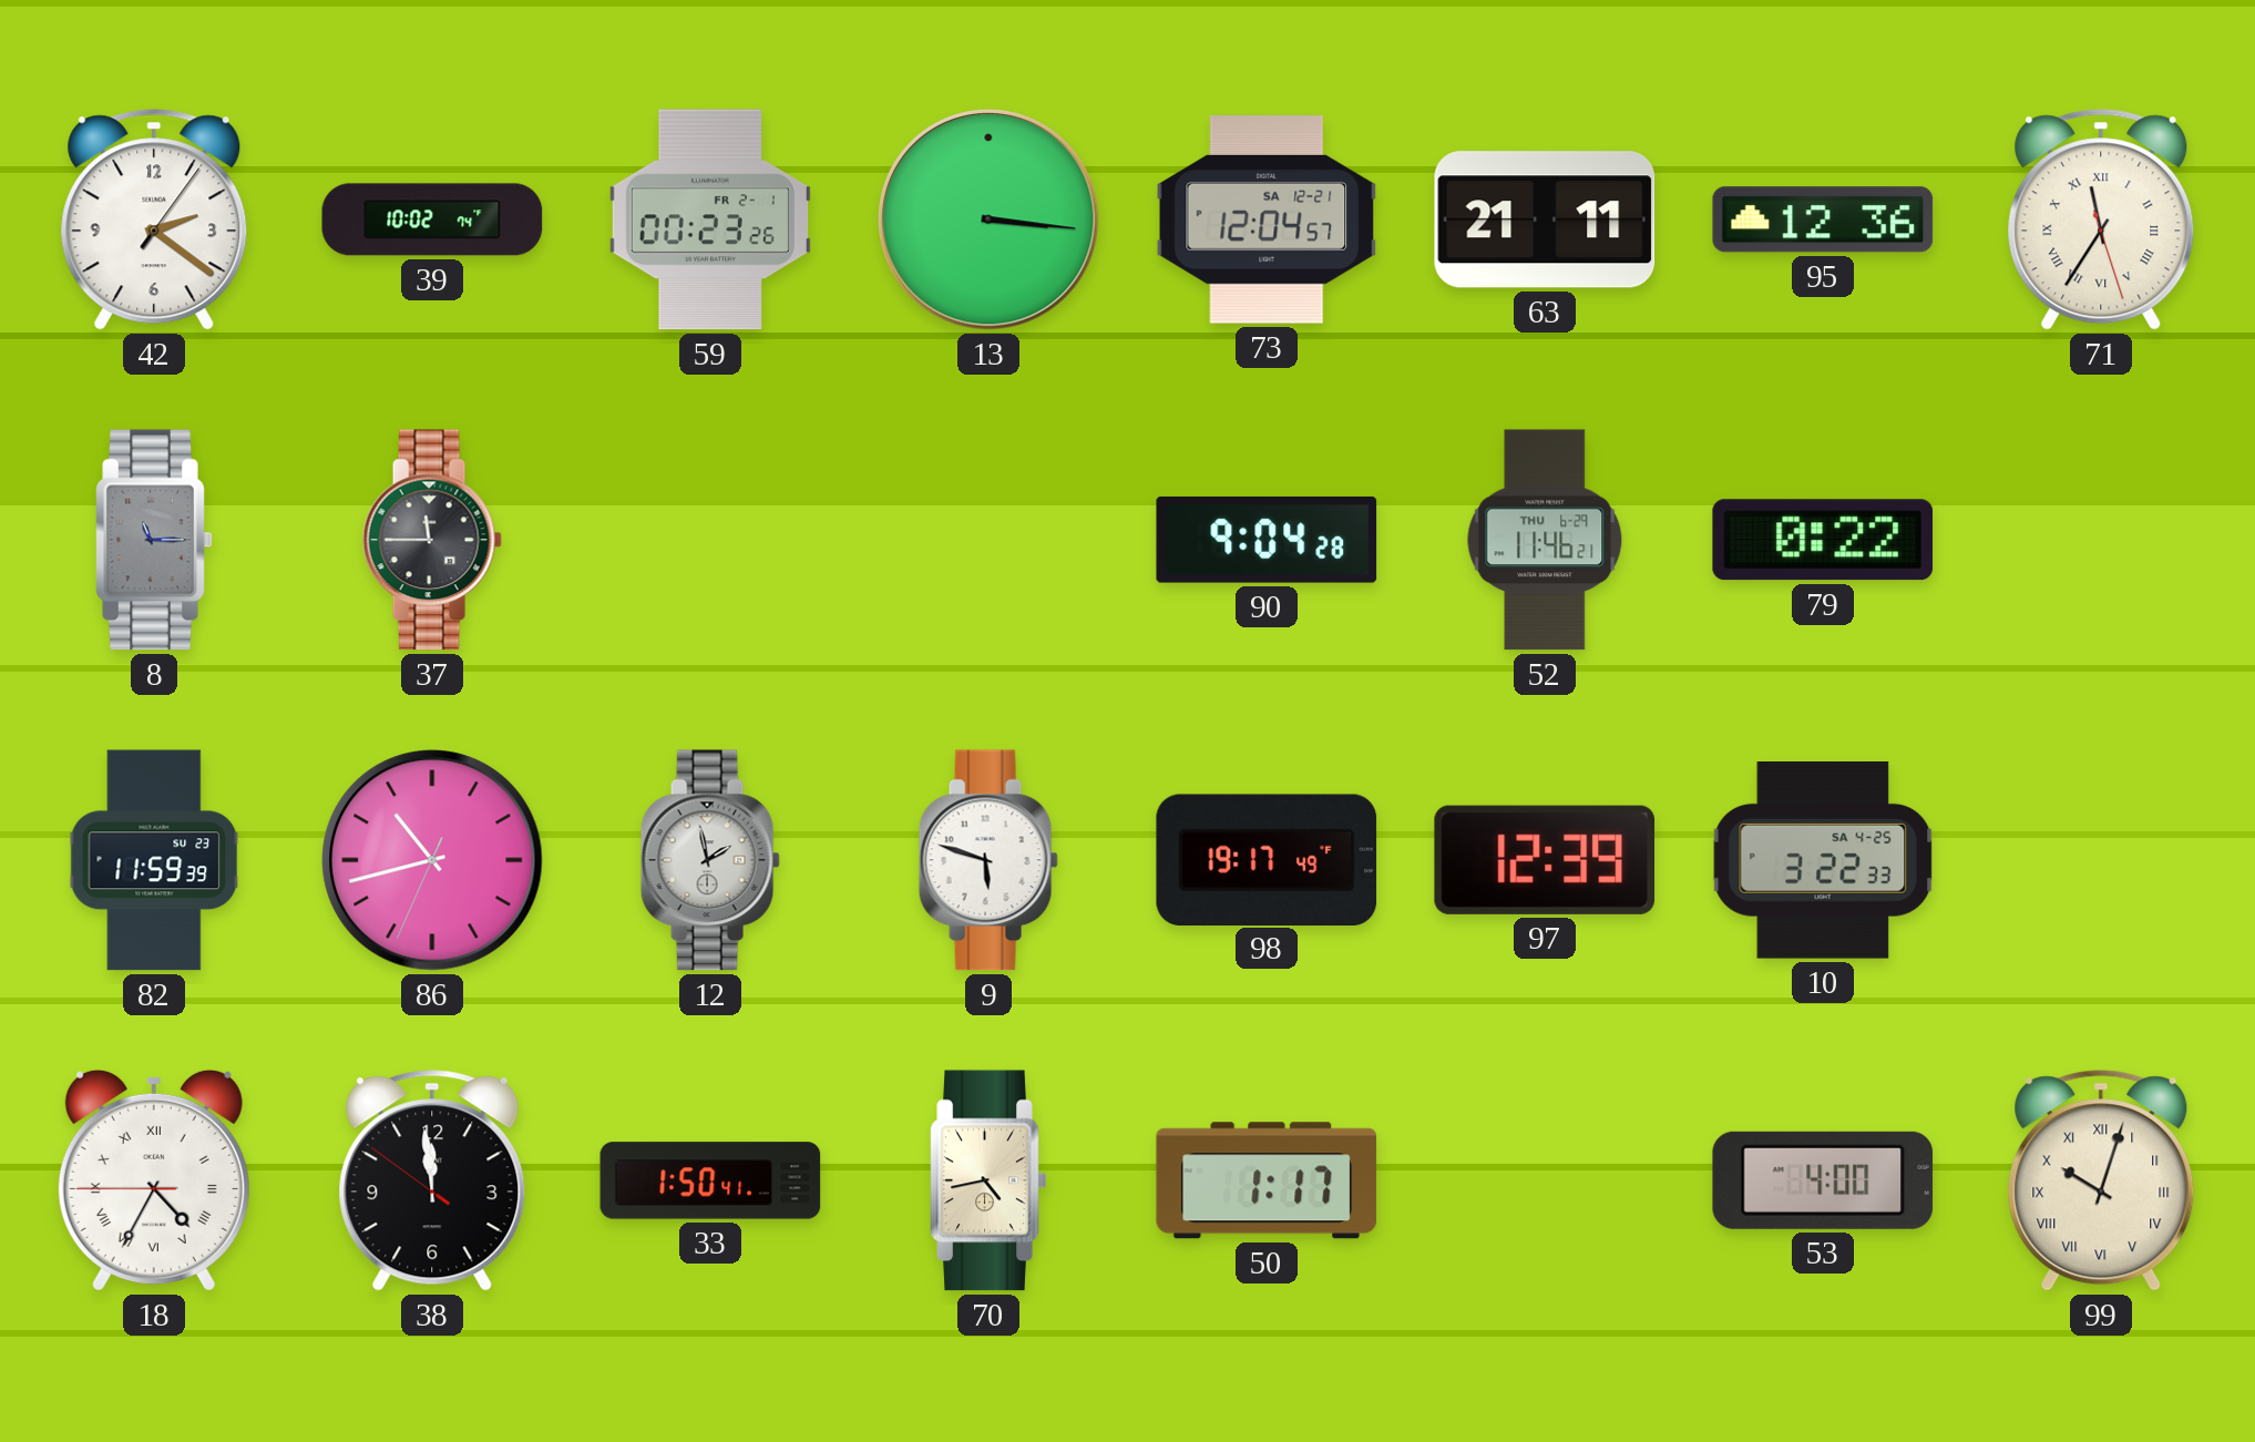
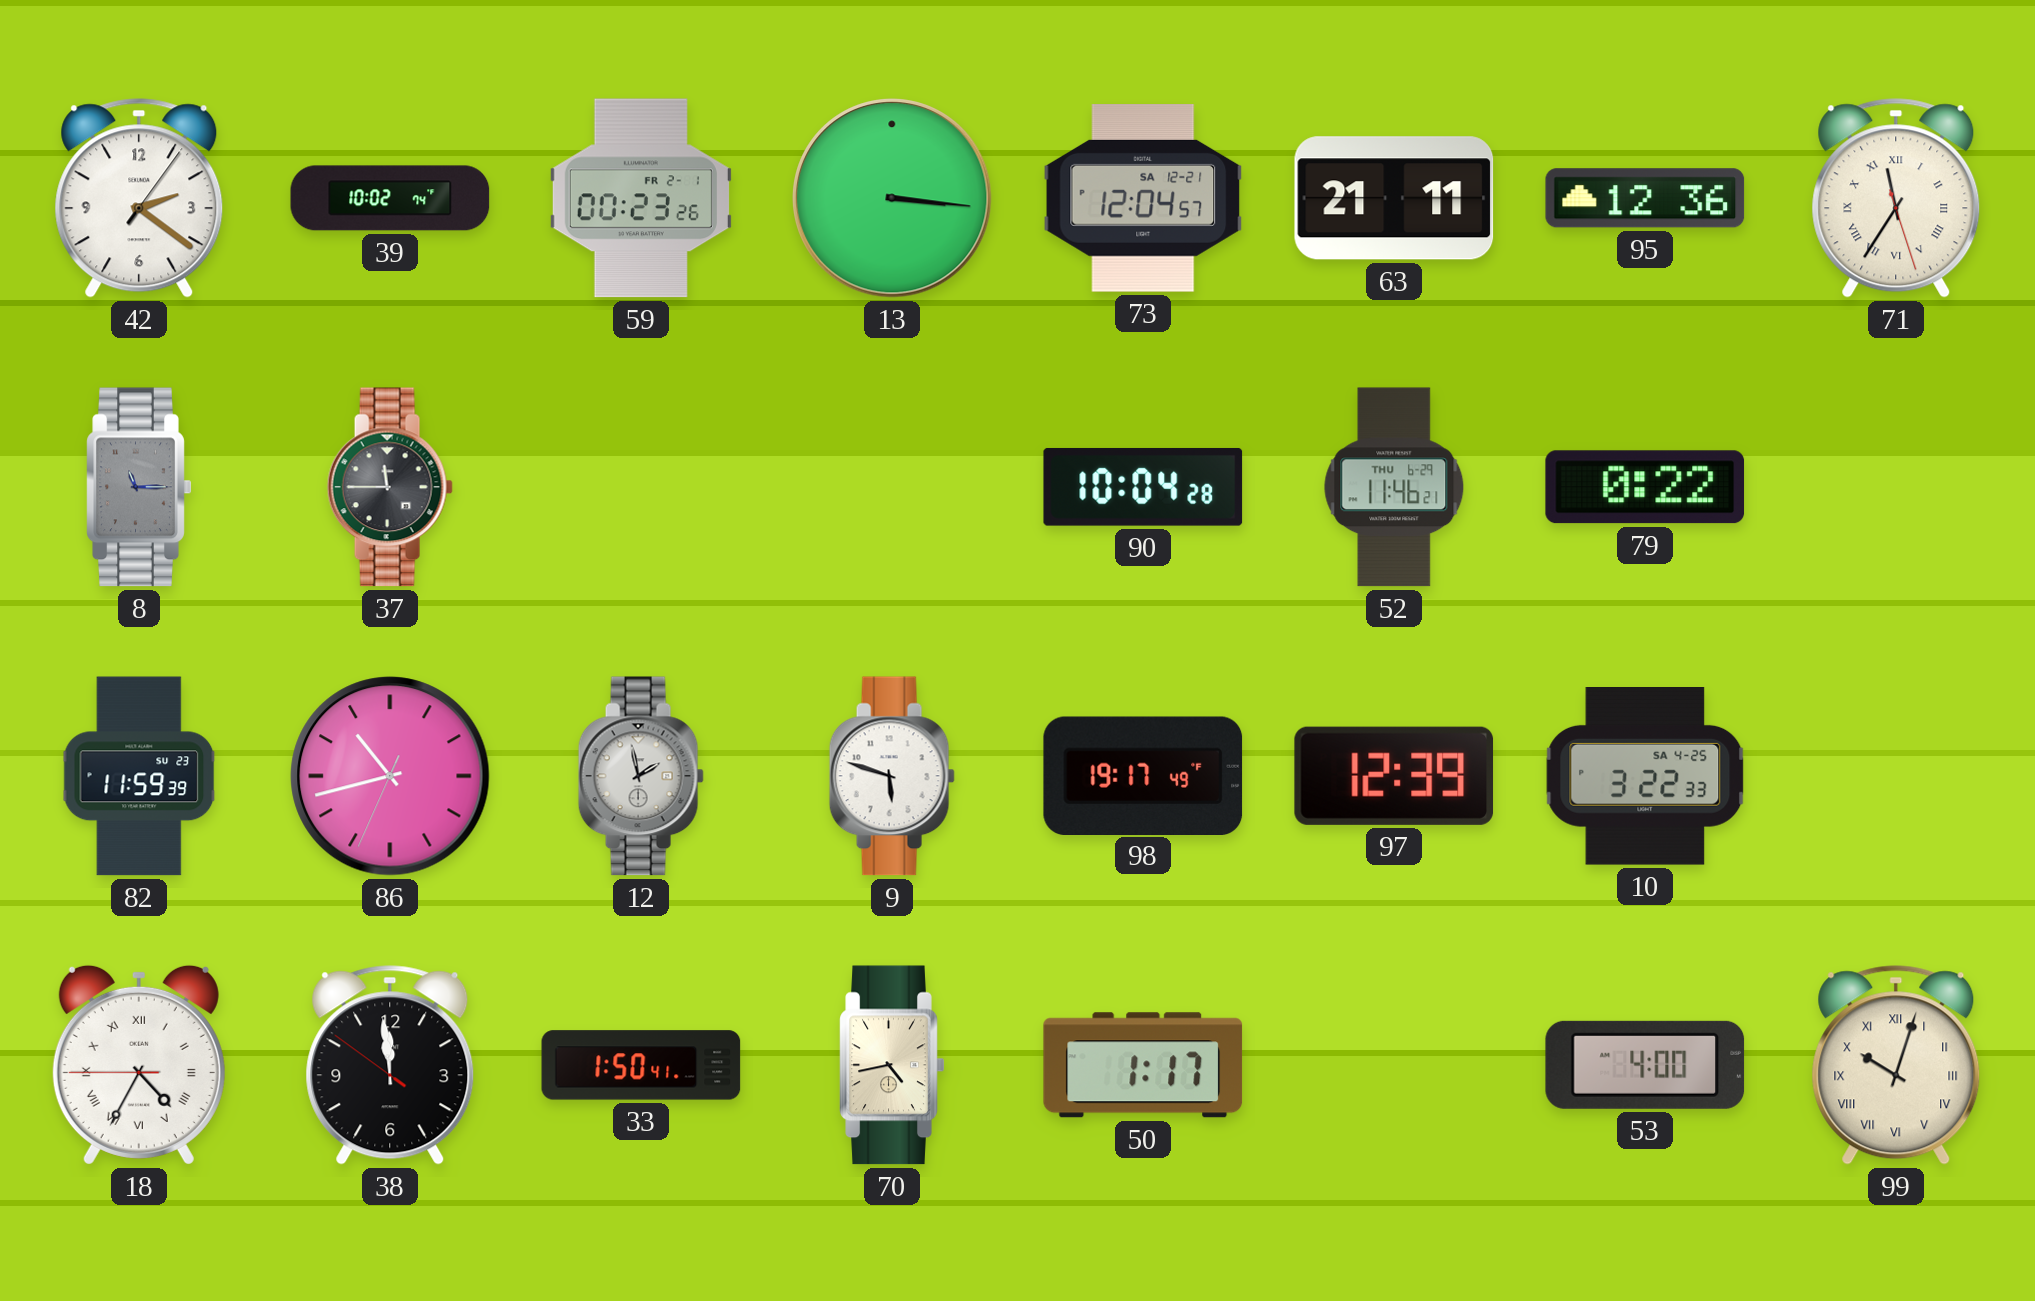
90: 9:04 -> 10:04 (1143, 487)
